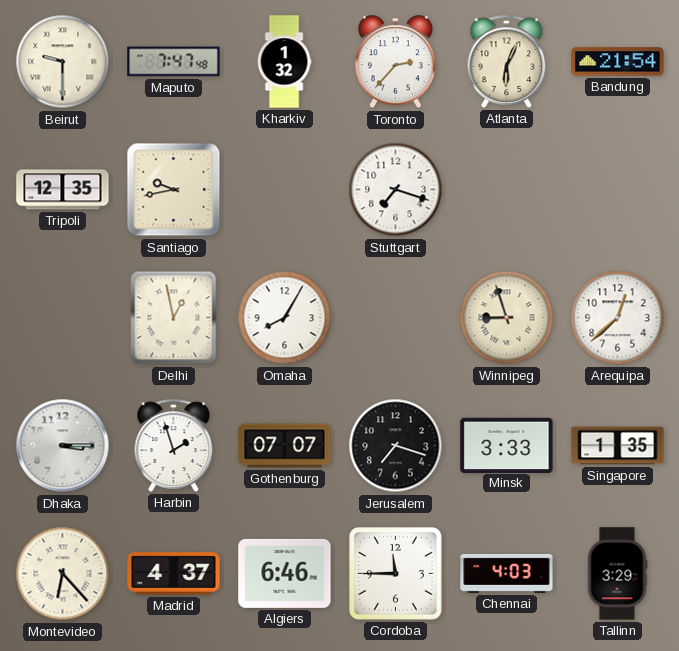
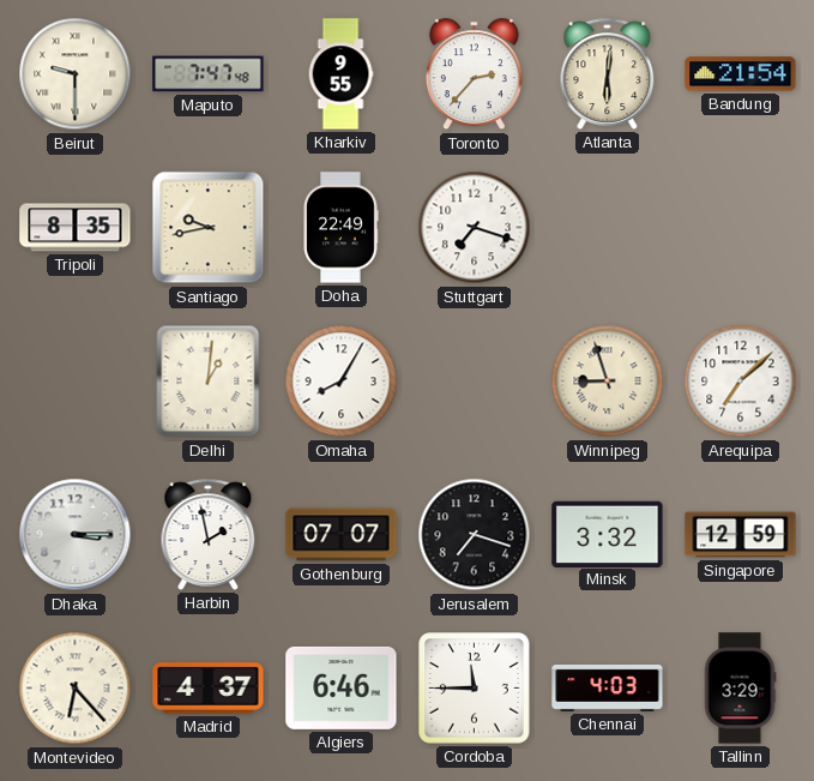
Kharkiv: 1:32 -> 9:55 (340, 74)
Atlanta: 6:04 -> 6:01 (608, 73)
Tripoli: 12:35 -> 8:35 (76, 228)
Doha: none -> 22:49 (340, 228)
Delhi: 12:58 -> 1:01 (209, 382)
Arequipa: 12:38 -> 7:08 (741, 382)
Harbin: 1:57 -> 1:58 (209, 534)
Minsk: 3:33 -> 3:32 (608, 534)
Singapore: 1:35 -> 12:59 (741, 535)
